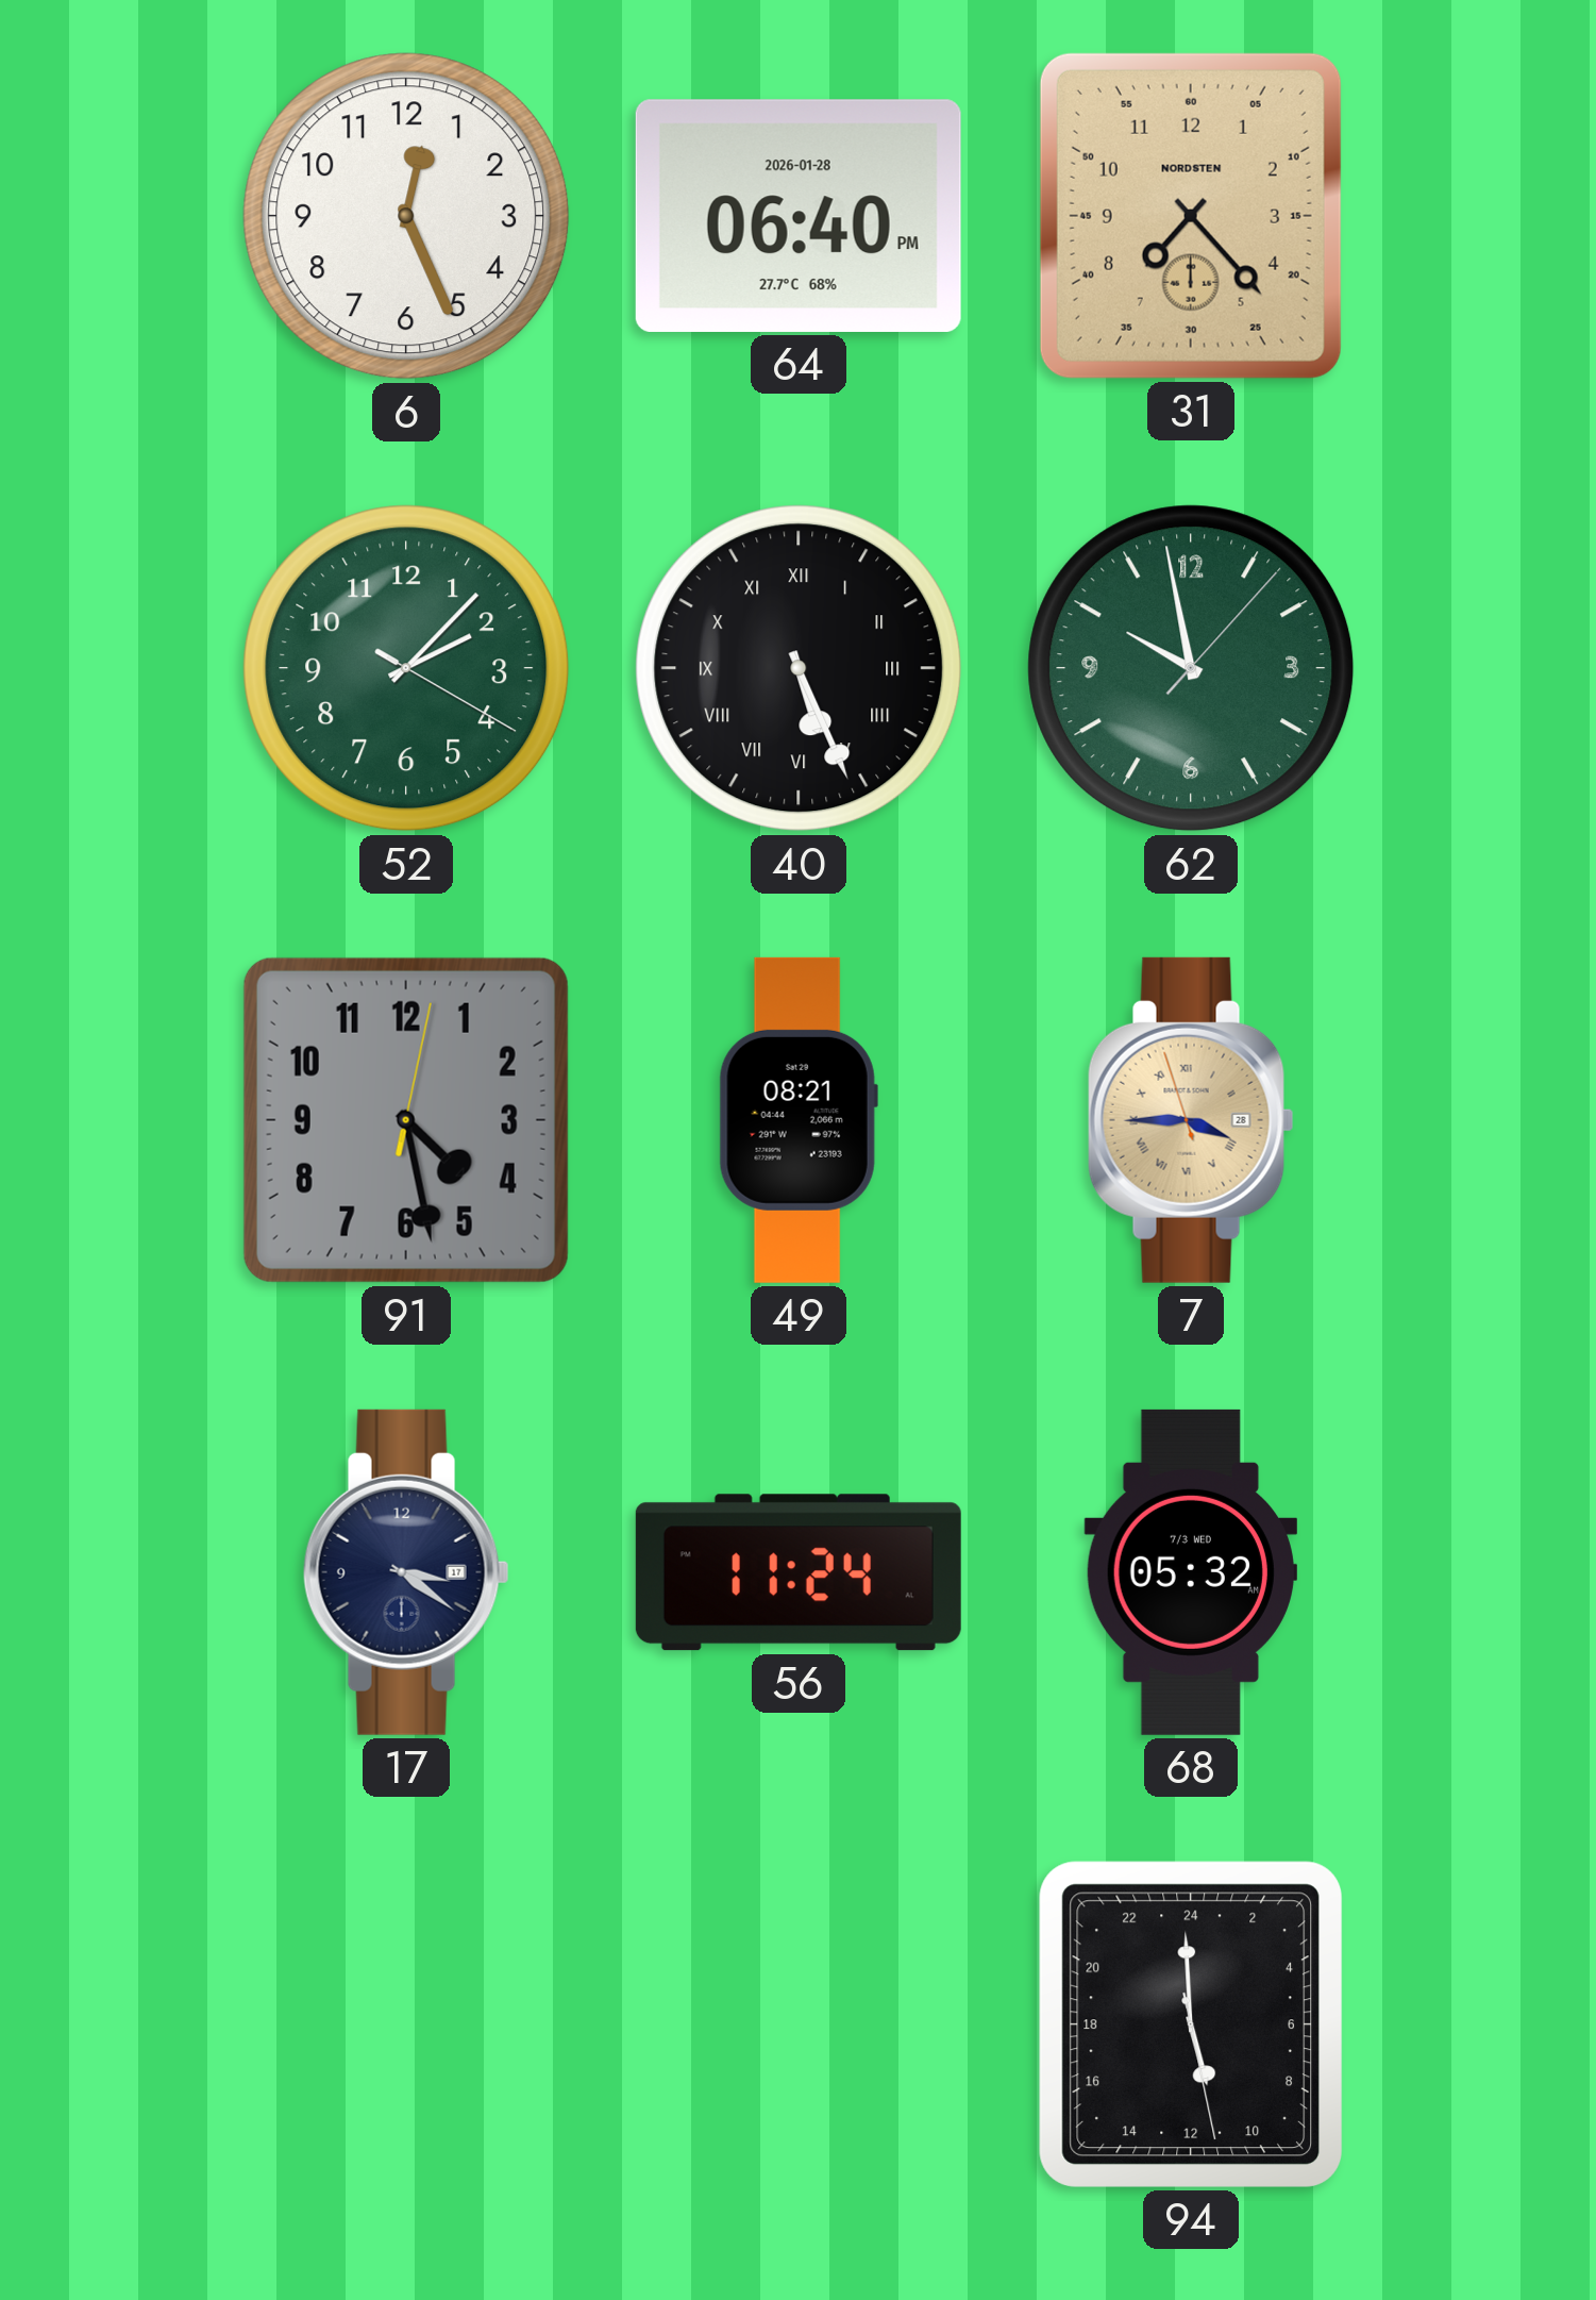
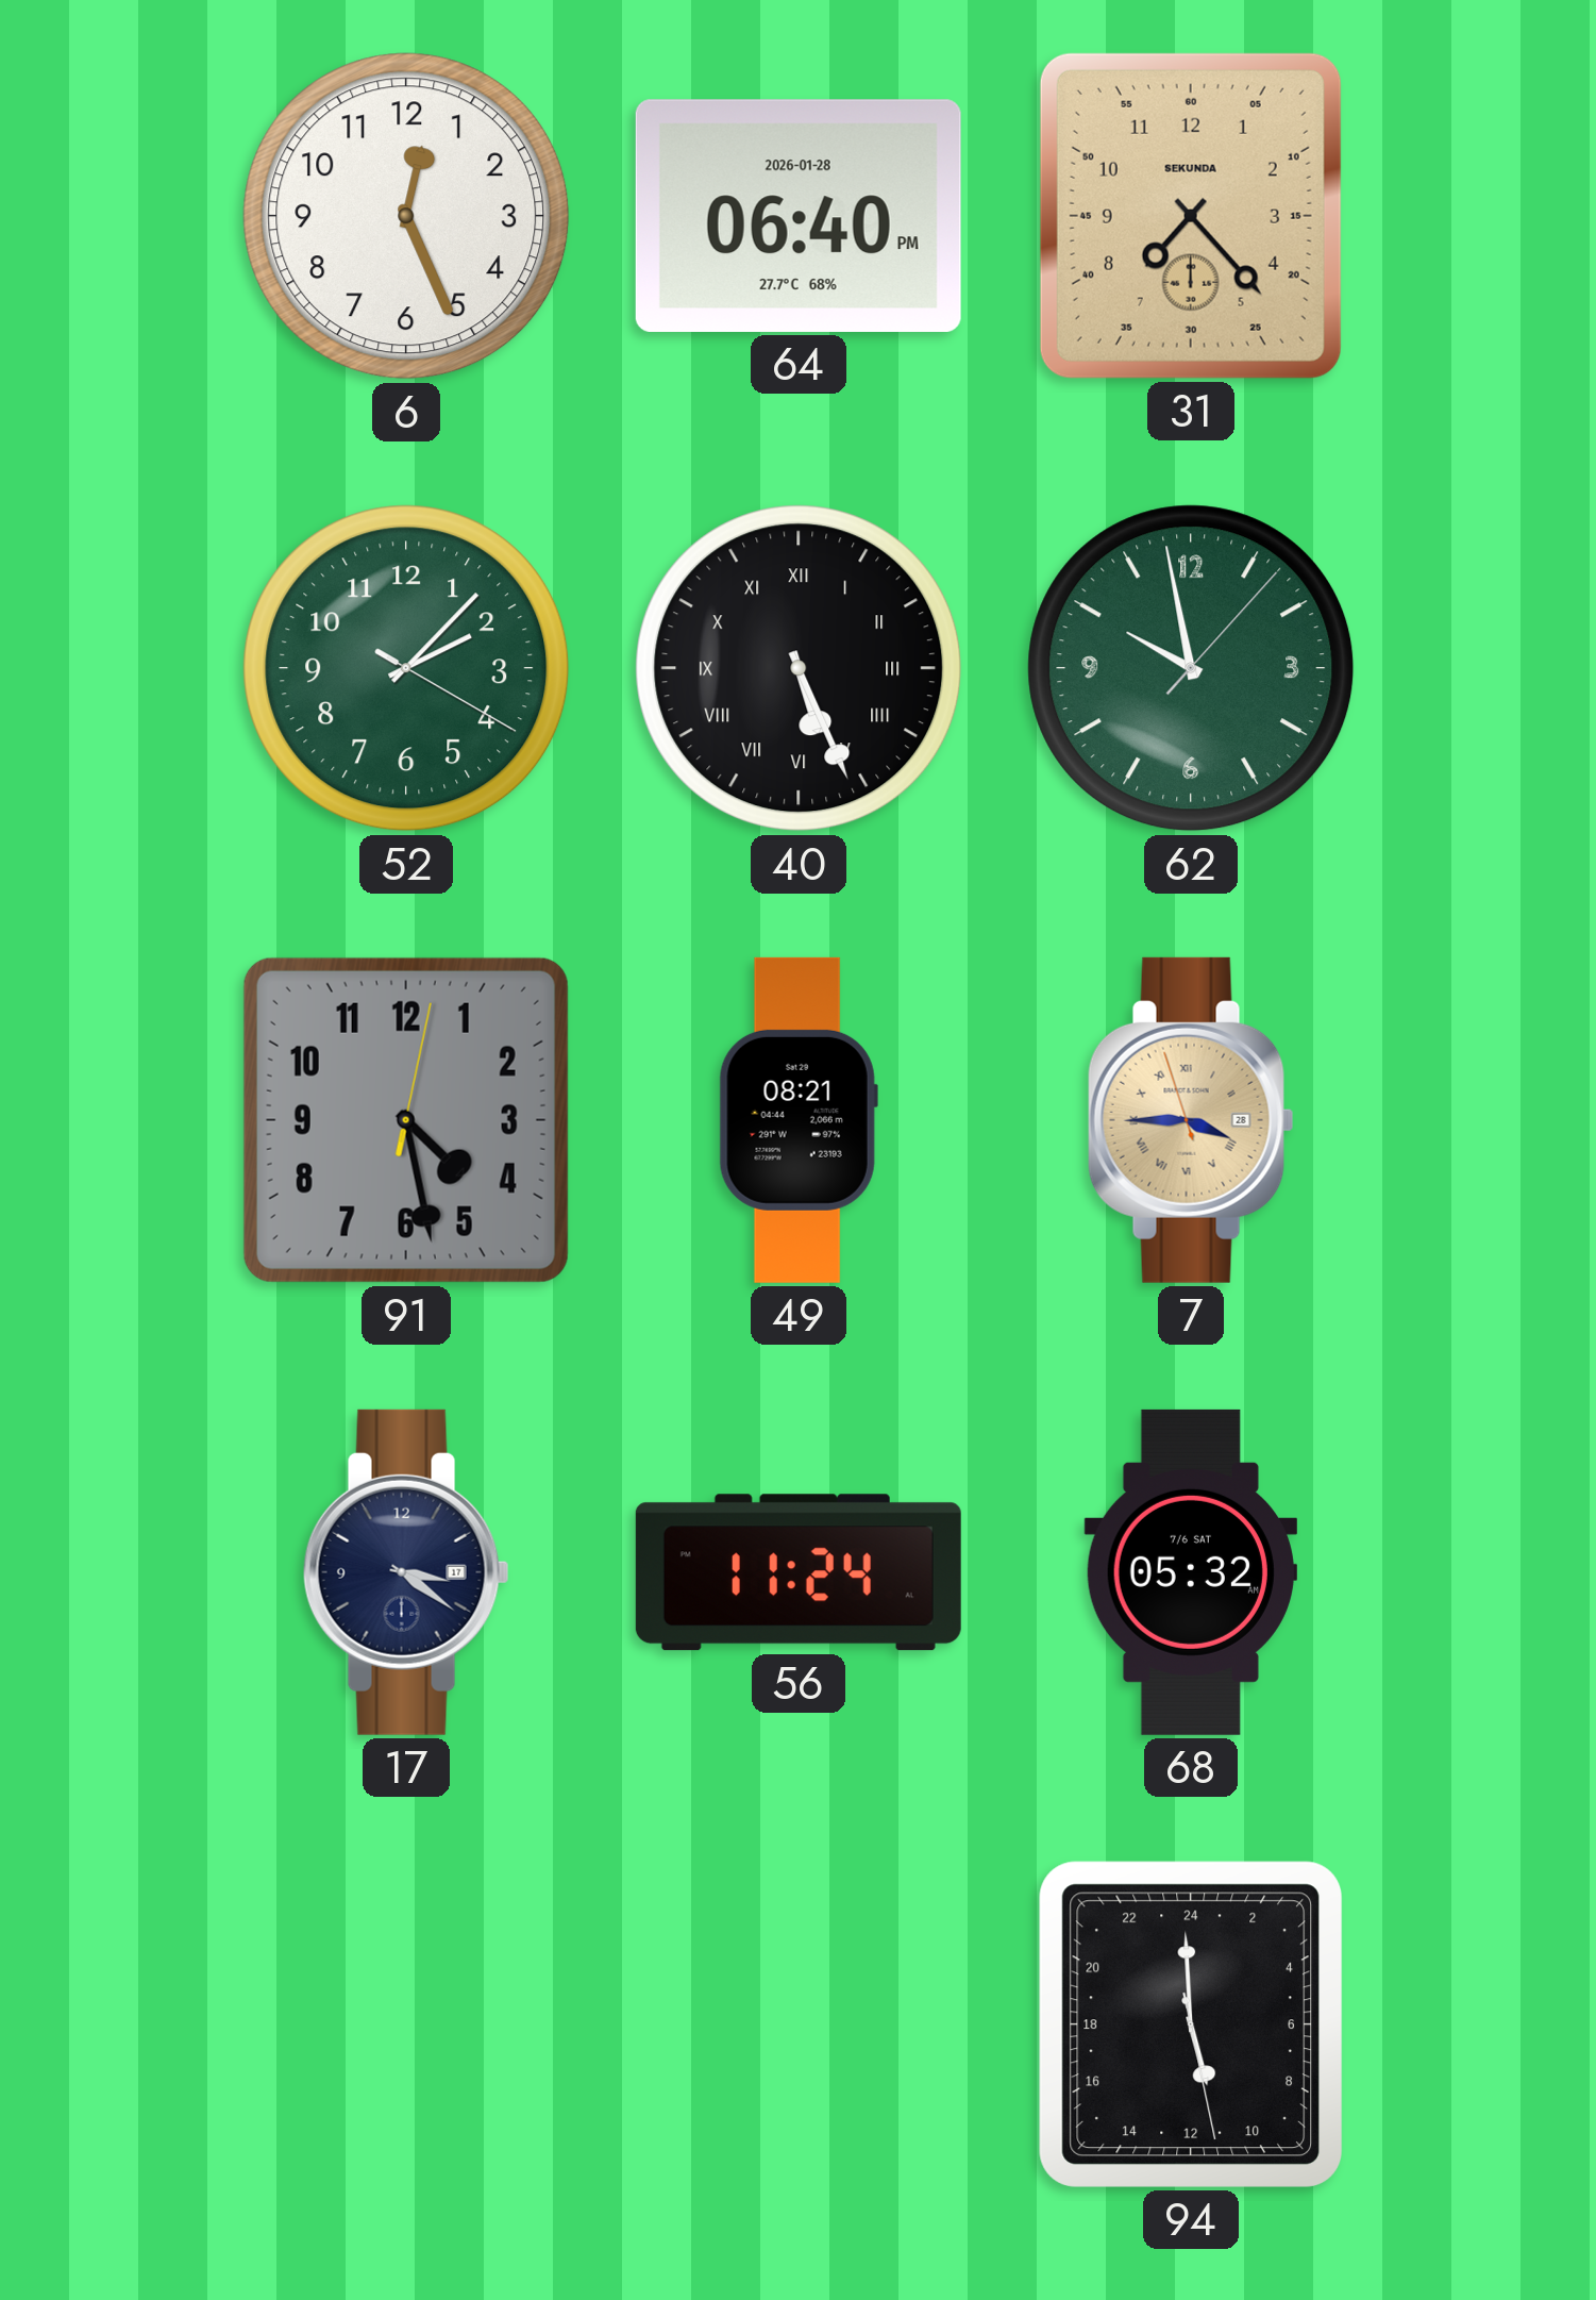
31 brand: NORDSTEN -> SEKUNDA (1191, 216)
68 date: 7/3 WED -> 7/6 SAT (1191, 1572)
